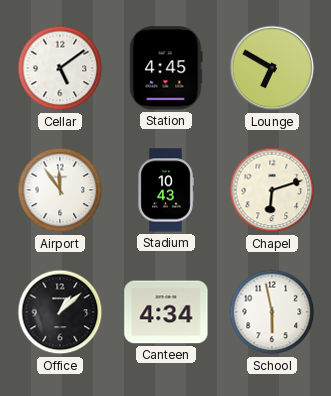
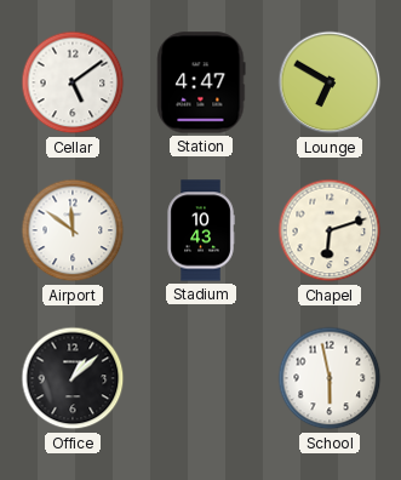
Station: 4:45 -> 4:47 (201, 82)
Airport: 11:54 -> 11:51 (73, 230)
Canteen: 4:34 -> none (166, 312)
